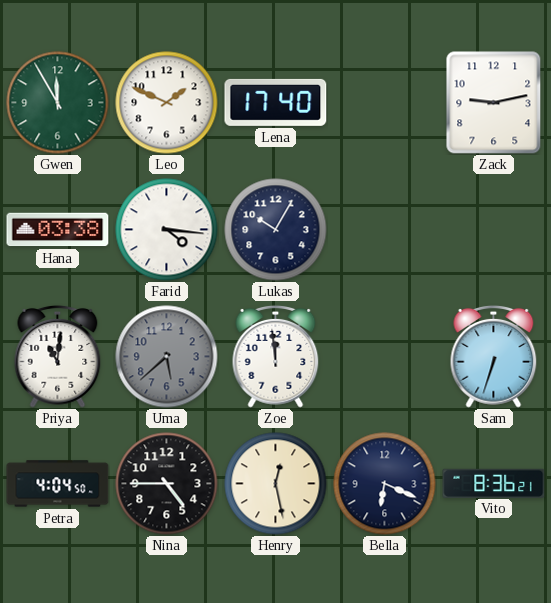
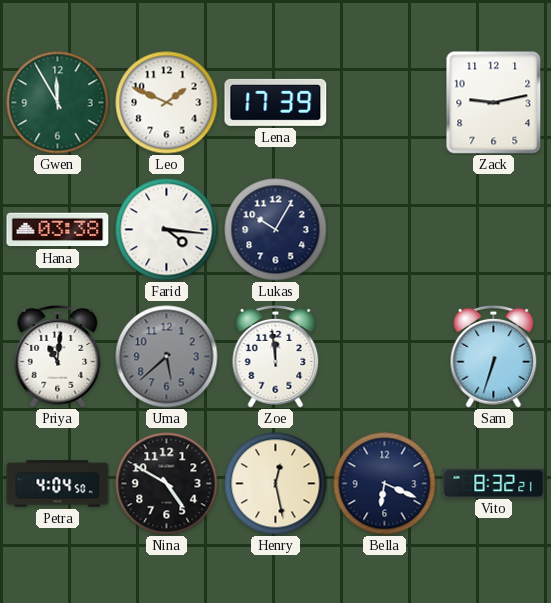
Lena: 17:40 -> 17:39 (276, 102)
Nina: 4:45 -> 4:50 (167, 484)
Vito: 8:36 -> 8:32 (494, 483)
